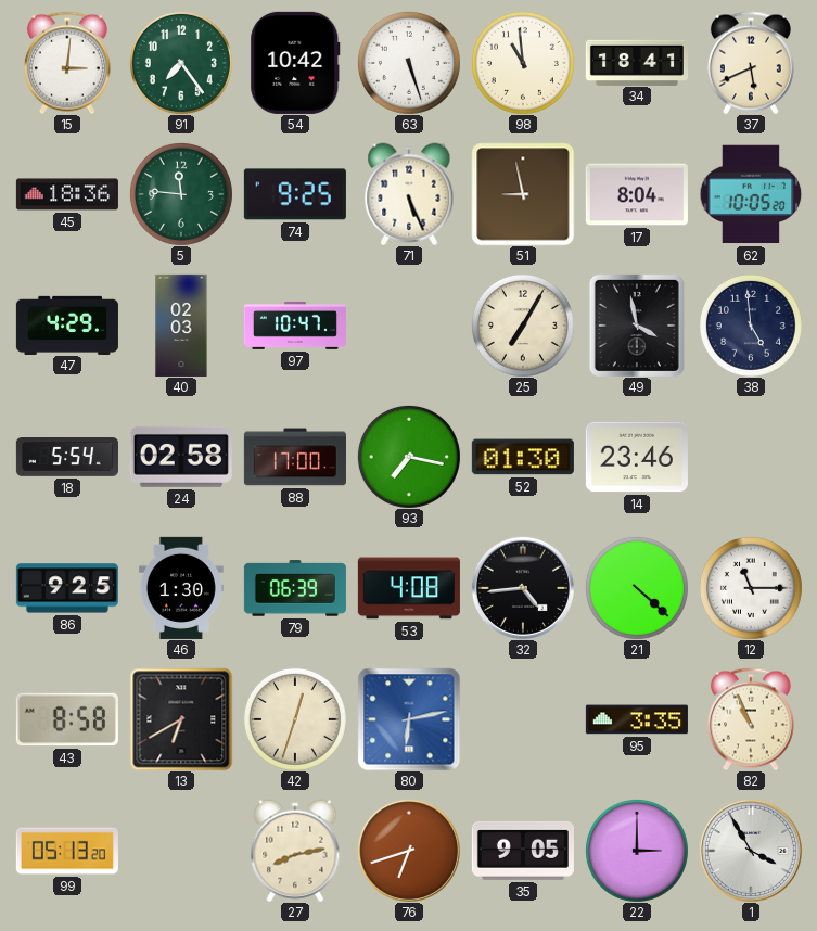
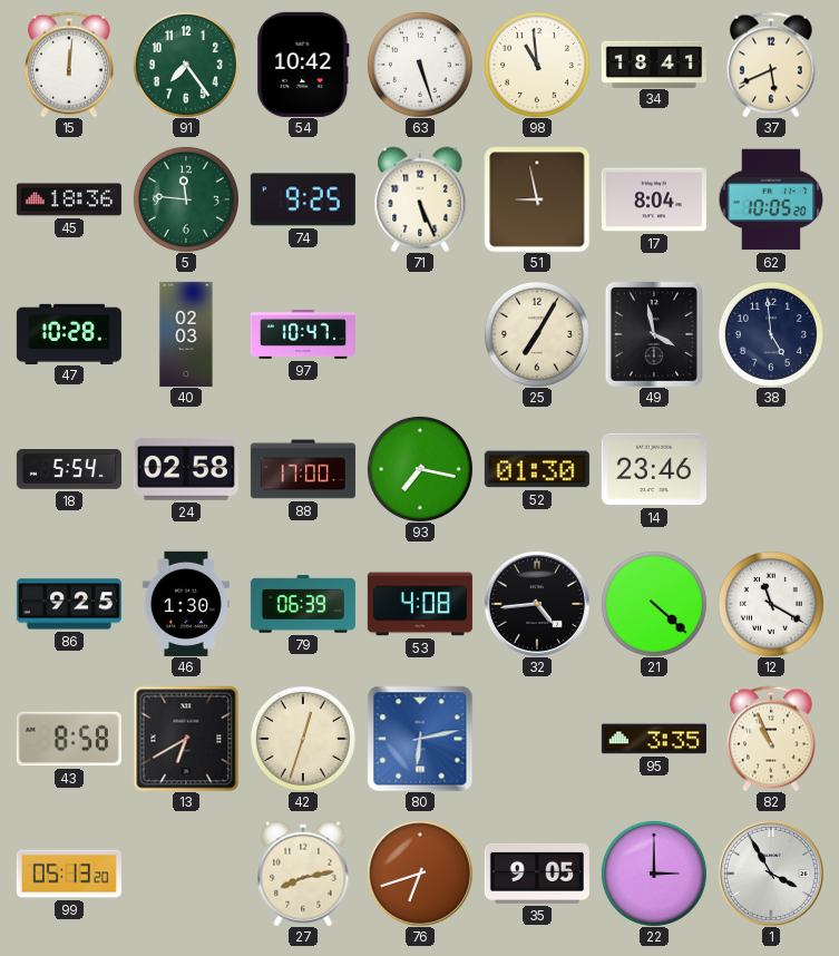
15: 3:01 -> 12:01 (69, 65)
47: 4:29 -> 10:28 (69, 333)
12: 11:15 -> 11:20 (771, 604)
